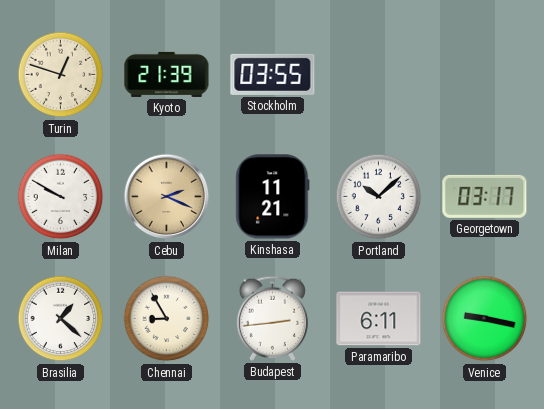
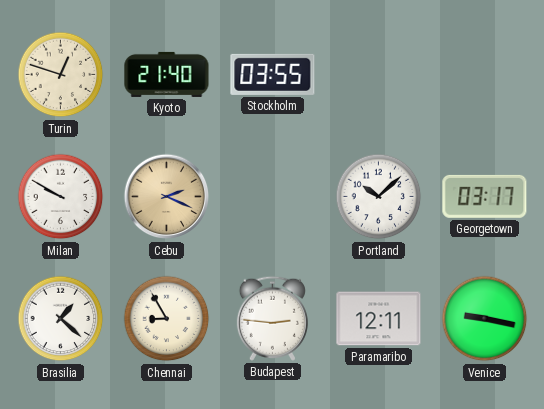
Kyoto: 21:39 -> 21:40 (167, 74)
Kinshasa: 11:21 -> none (273, 197)
Budapest: 2:44 -> 2:46 (272, 318)
Paramaribo: 6:11 -> 12:11 (379, 319)
